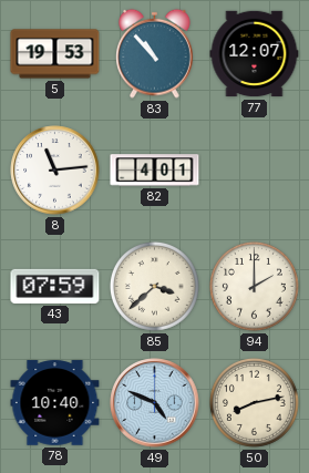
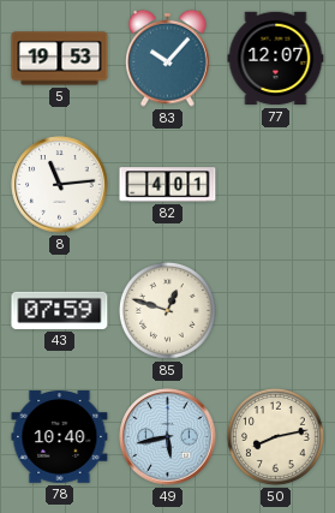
83: 10:53 -> 10:07 (168, 58)
85: 3:38 -> 12:48 (167, 310)
94: 2:00 -> none (254, 286)
49: 4:49 -> 5:43 (168, 437)
